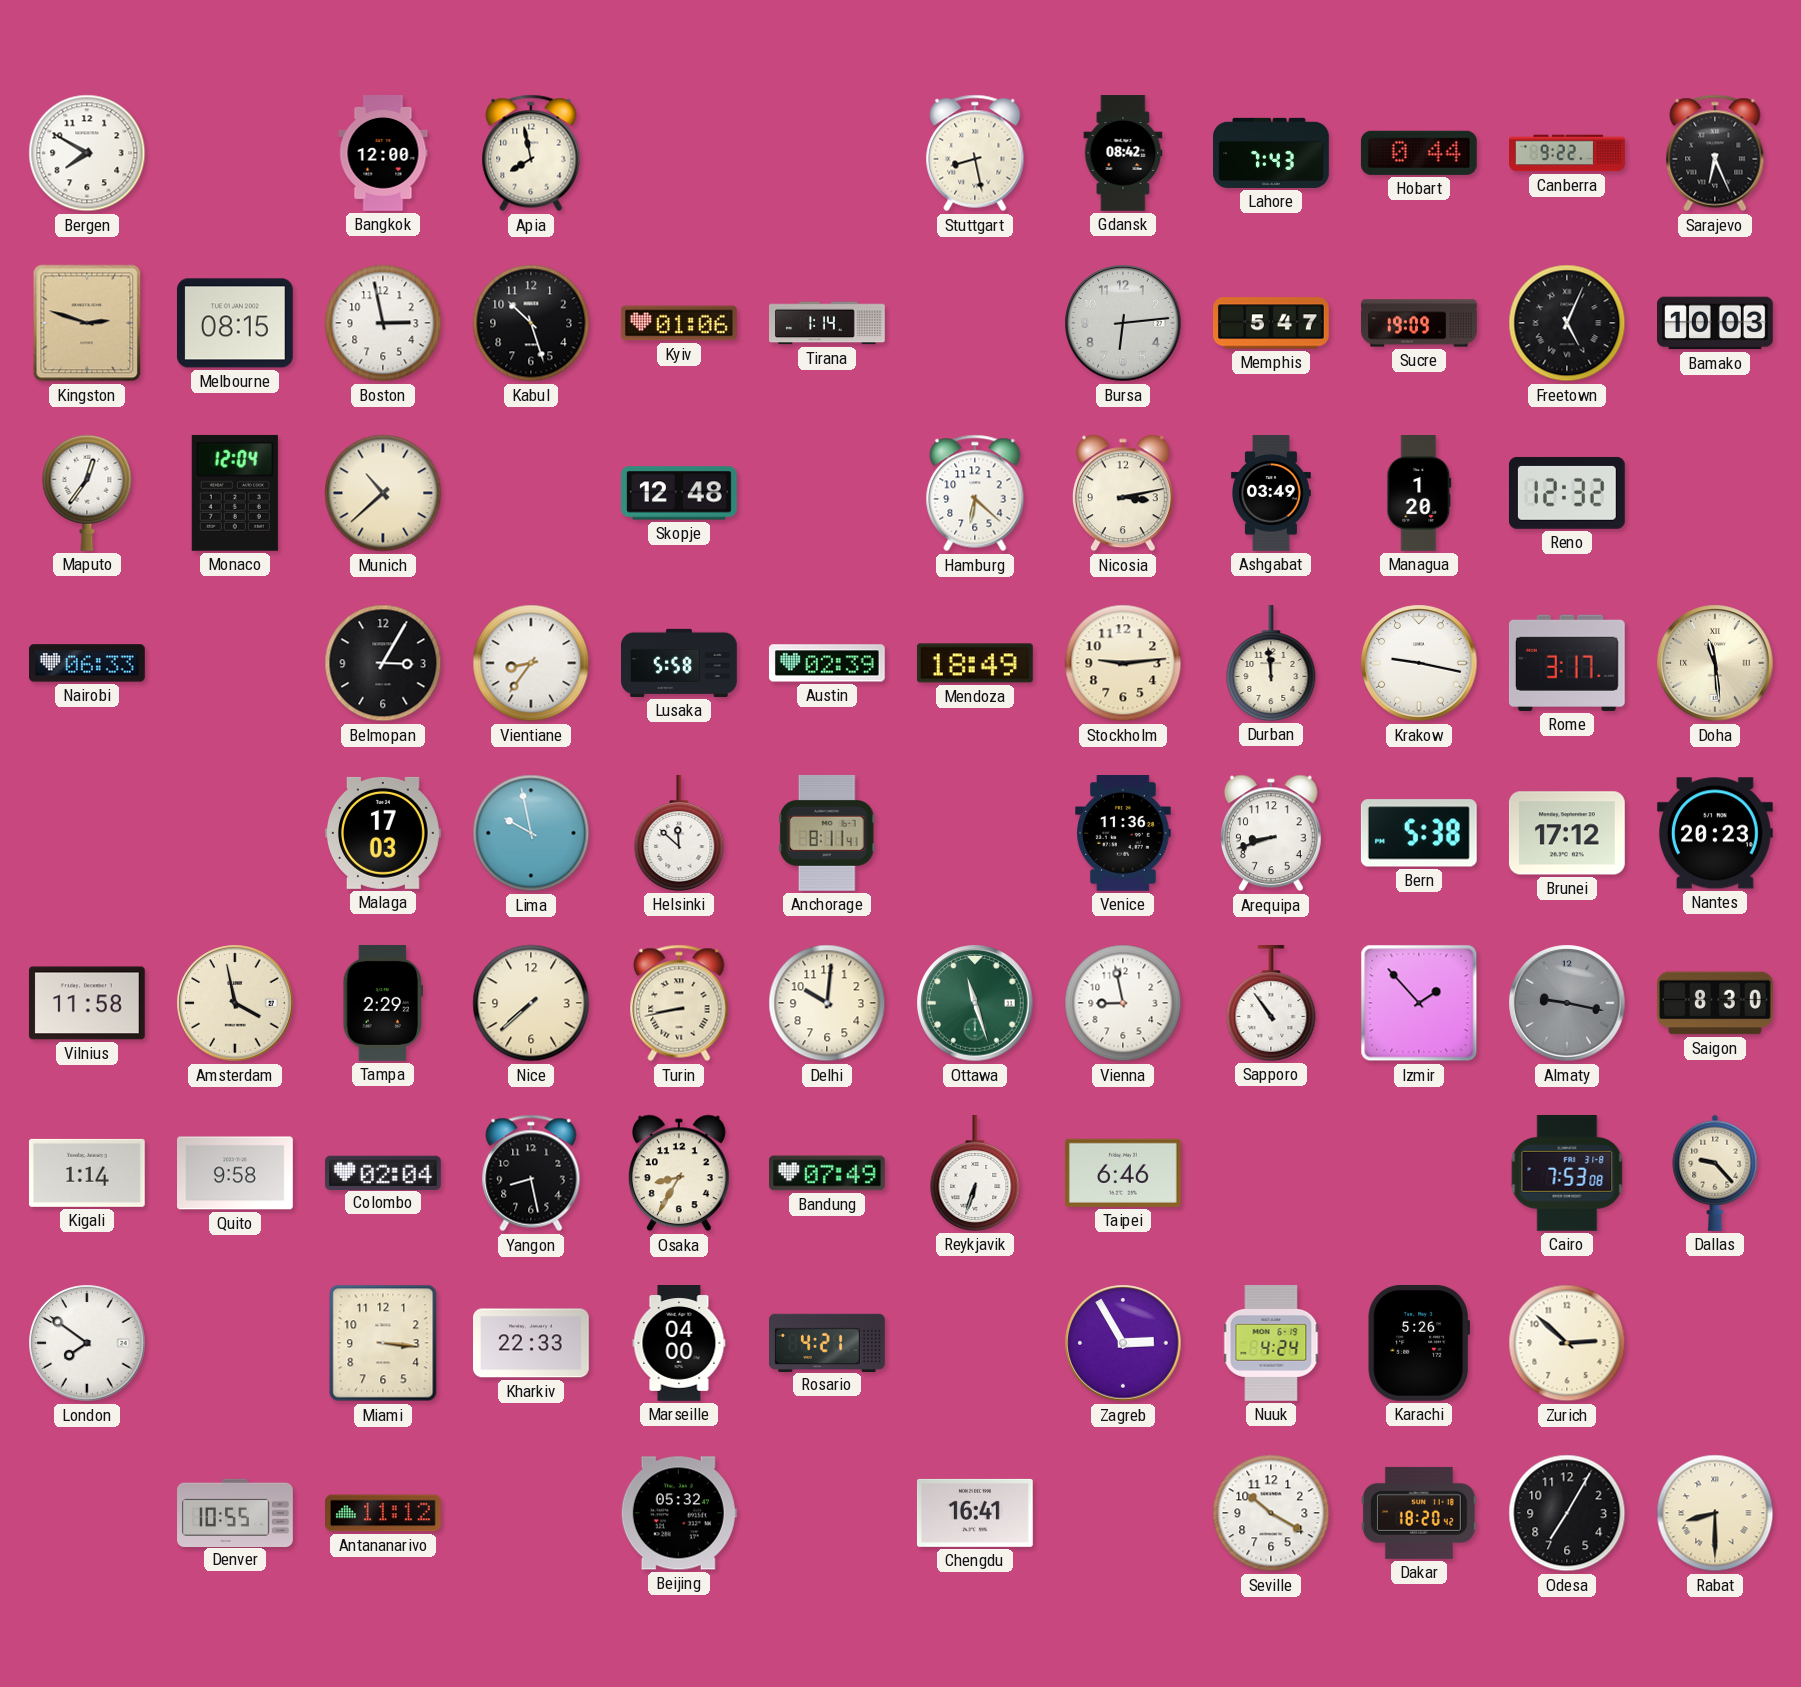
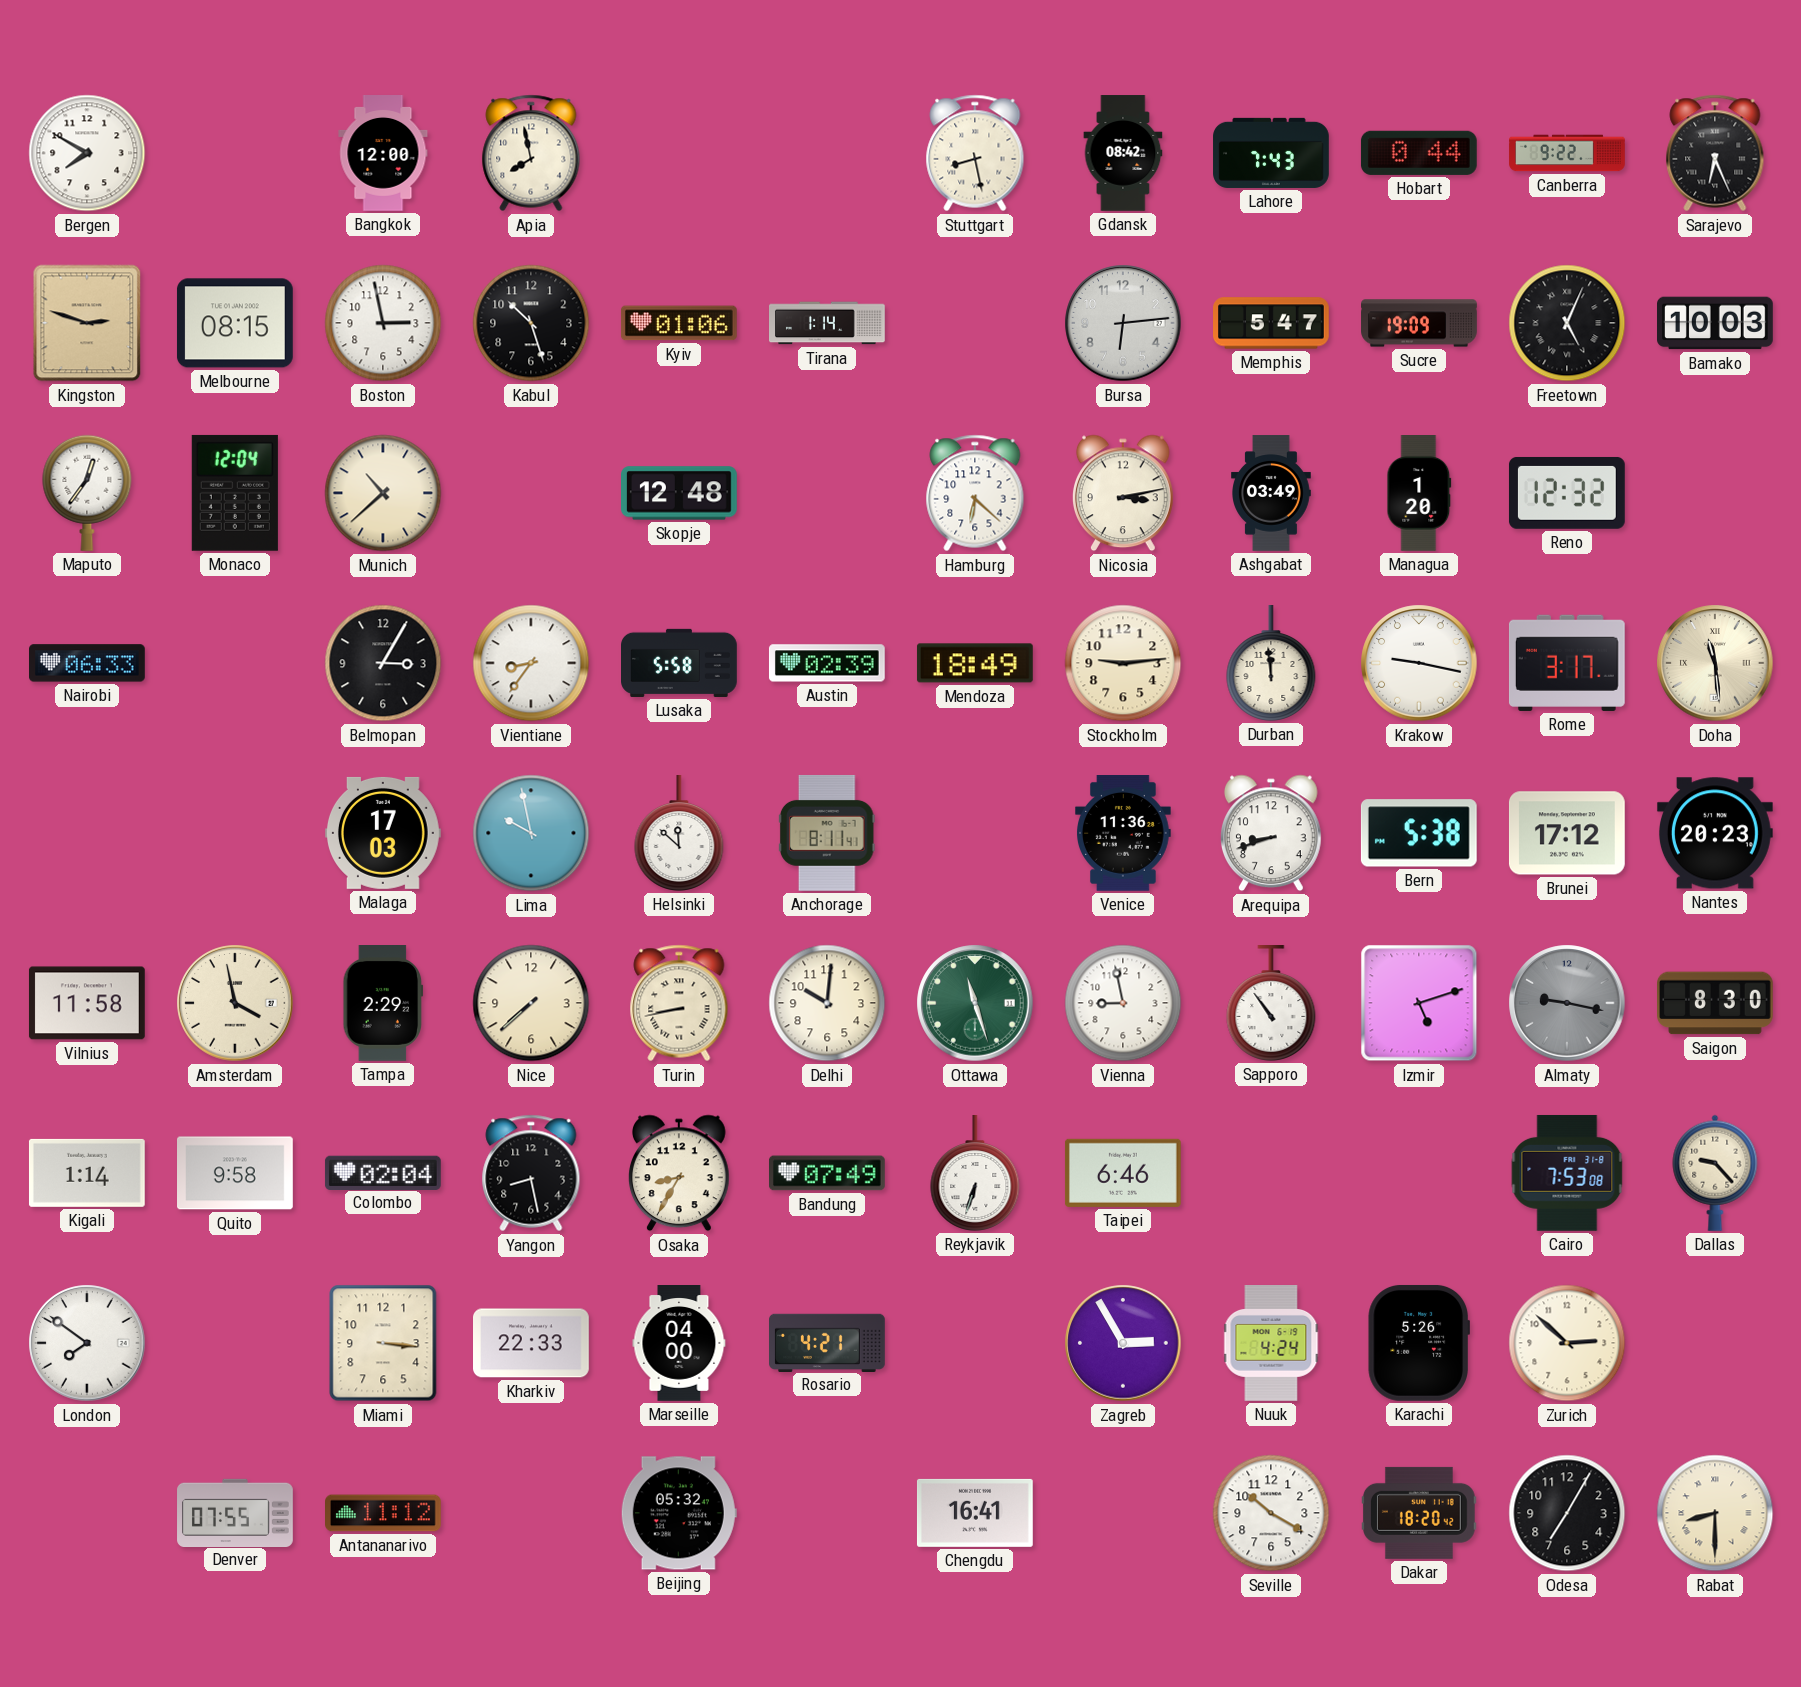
Izmir: 1:53 -> 5:12 (1419, 1003)
Denver: 10:55 -> 07:55 (235, 1512)
